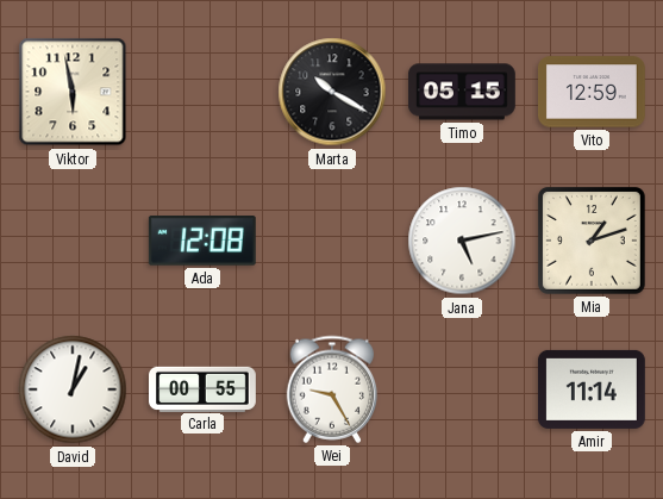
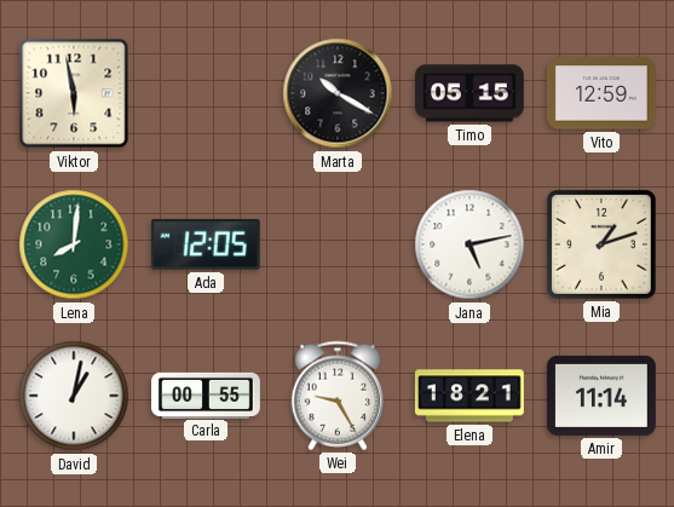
Lena: none -> 8:01 (74, 244)
Ada: 12:08 -> 12:05 (206, 246)
Elena: none -> 18:21 (470, 396)
